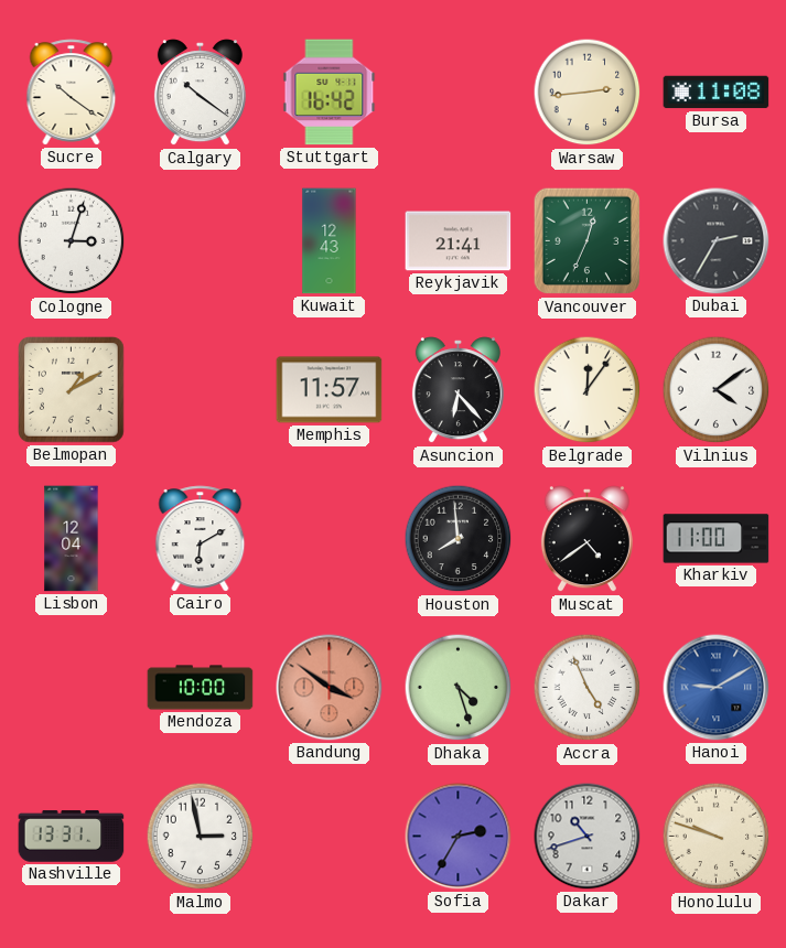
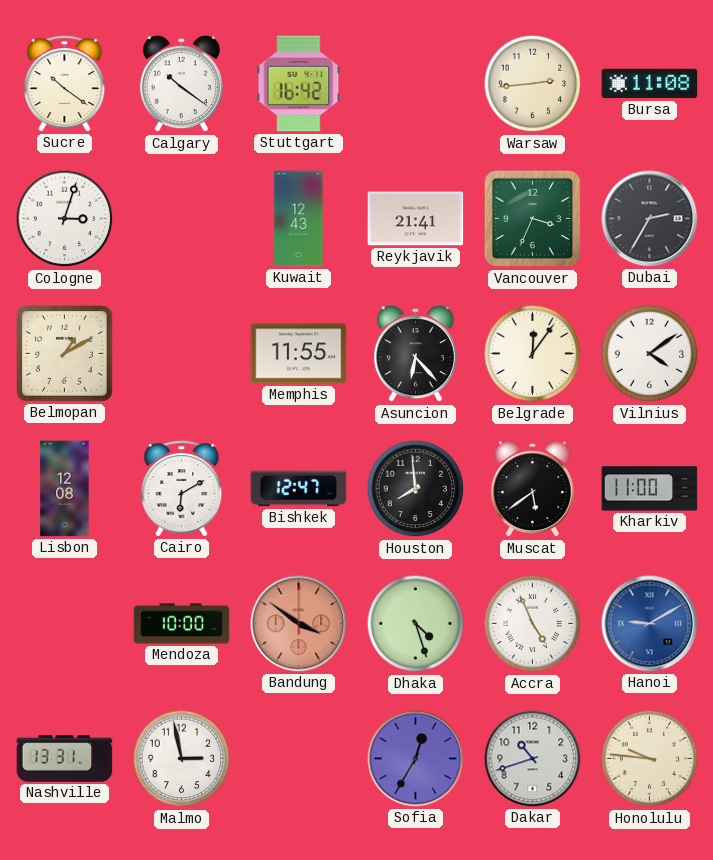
Vancouver: 12:34 -> 3:34 (533, 219)
Memphis: 11:57 -> 11:55 (299, 354)
Lisbon: 12:04 -> 12:08 (65, 489)
Bishkek: none -> 12:47 (299, 489)
Muscat: 4:39 -> 5:39 (532, 489)
Sofia: 2:35 -> 12:35 (416, 759)
Honolulu: 9:48 -> 9:46 (650, 759)
